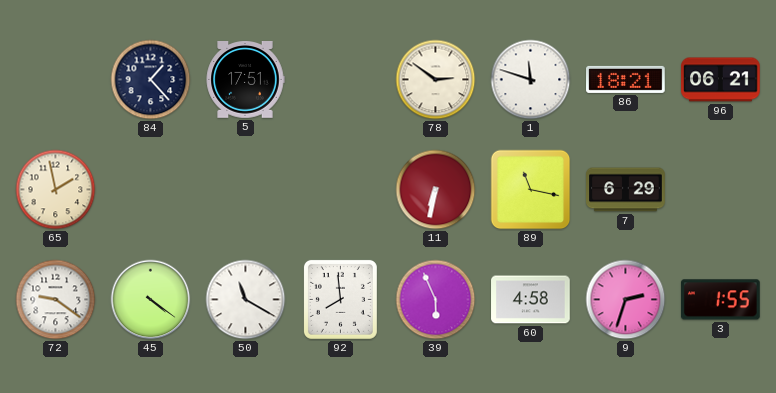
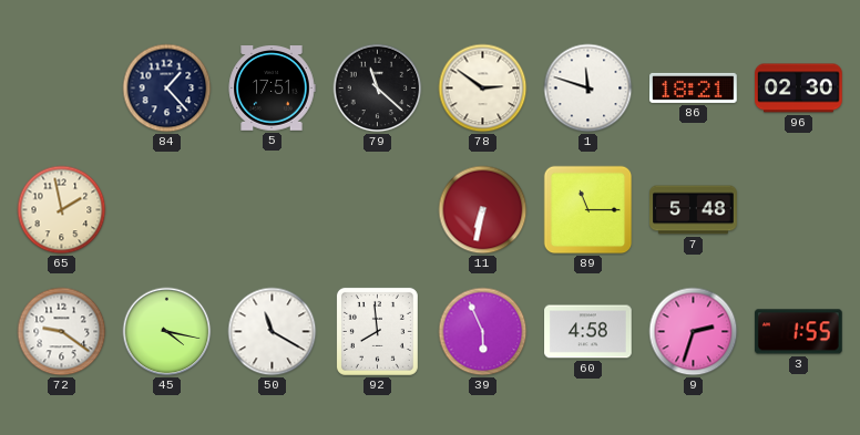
79: none -> 11:22 (378, 89)
96: 06:21 -> 02:30 (799, 89)
89: 11:17 -> 11:15 (588, 210)
7: 6:29 -> 5:48 (694, 210)
45: 4:21 -> 4:17 (167, 332)
